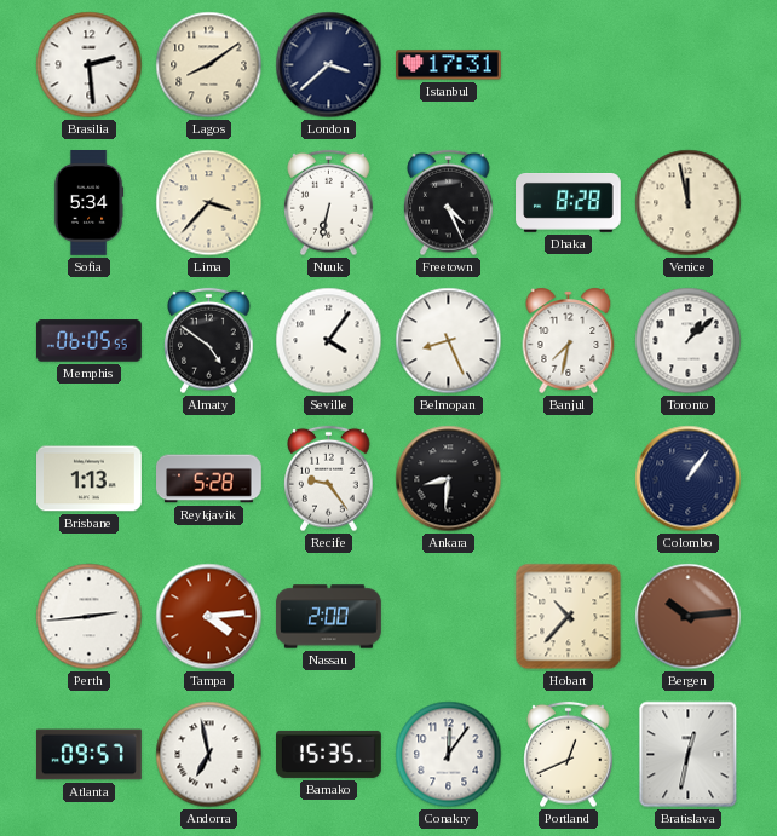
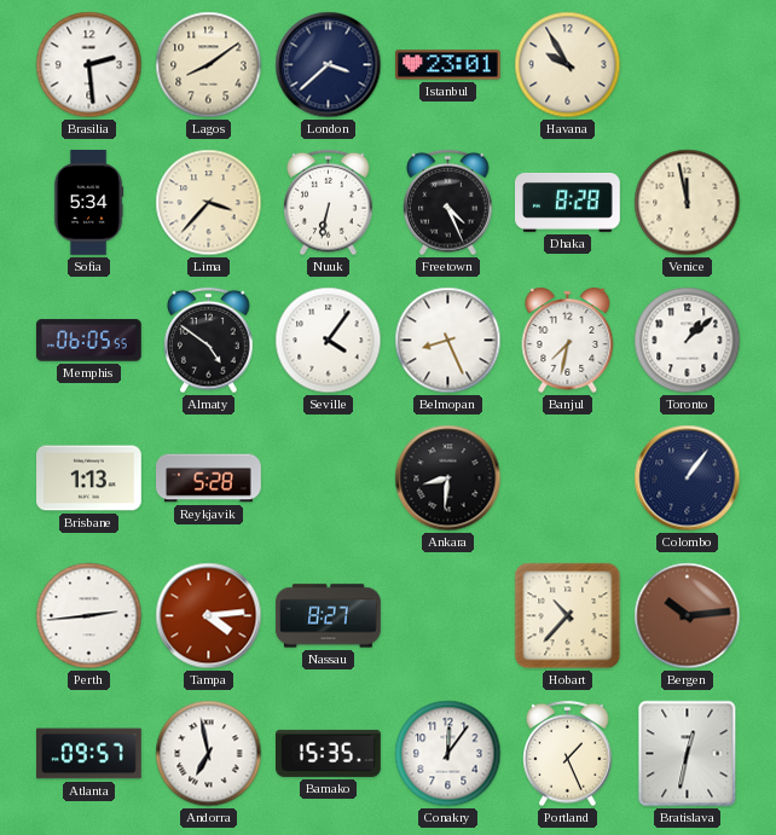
Istanbul: 17:31 -> 23:01 (448, 65)
Havana: none -> 9:55 (568, 65)
Recife: 9:24 -> none (329, 479)
Nassau: 2:00 -> 8:27 (329, 616)
Portland: 12:41 -> 1:26 (568, 754)
